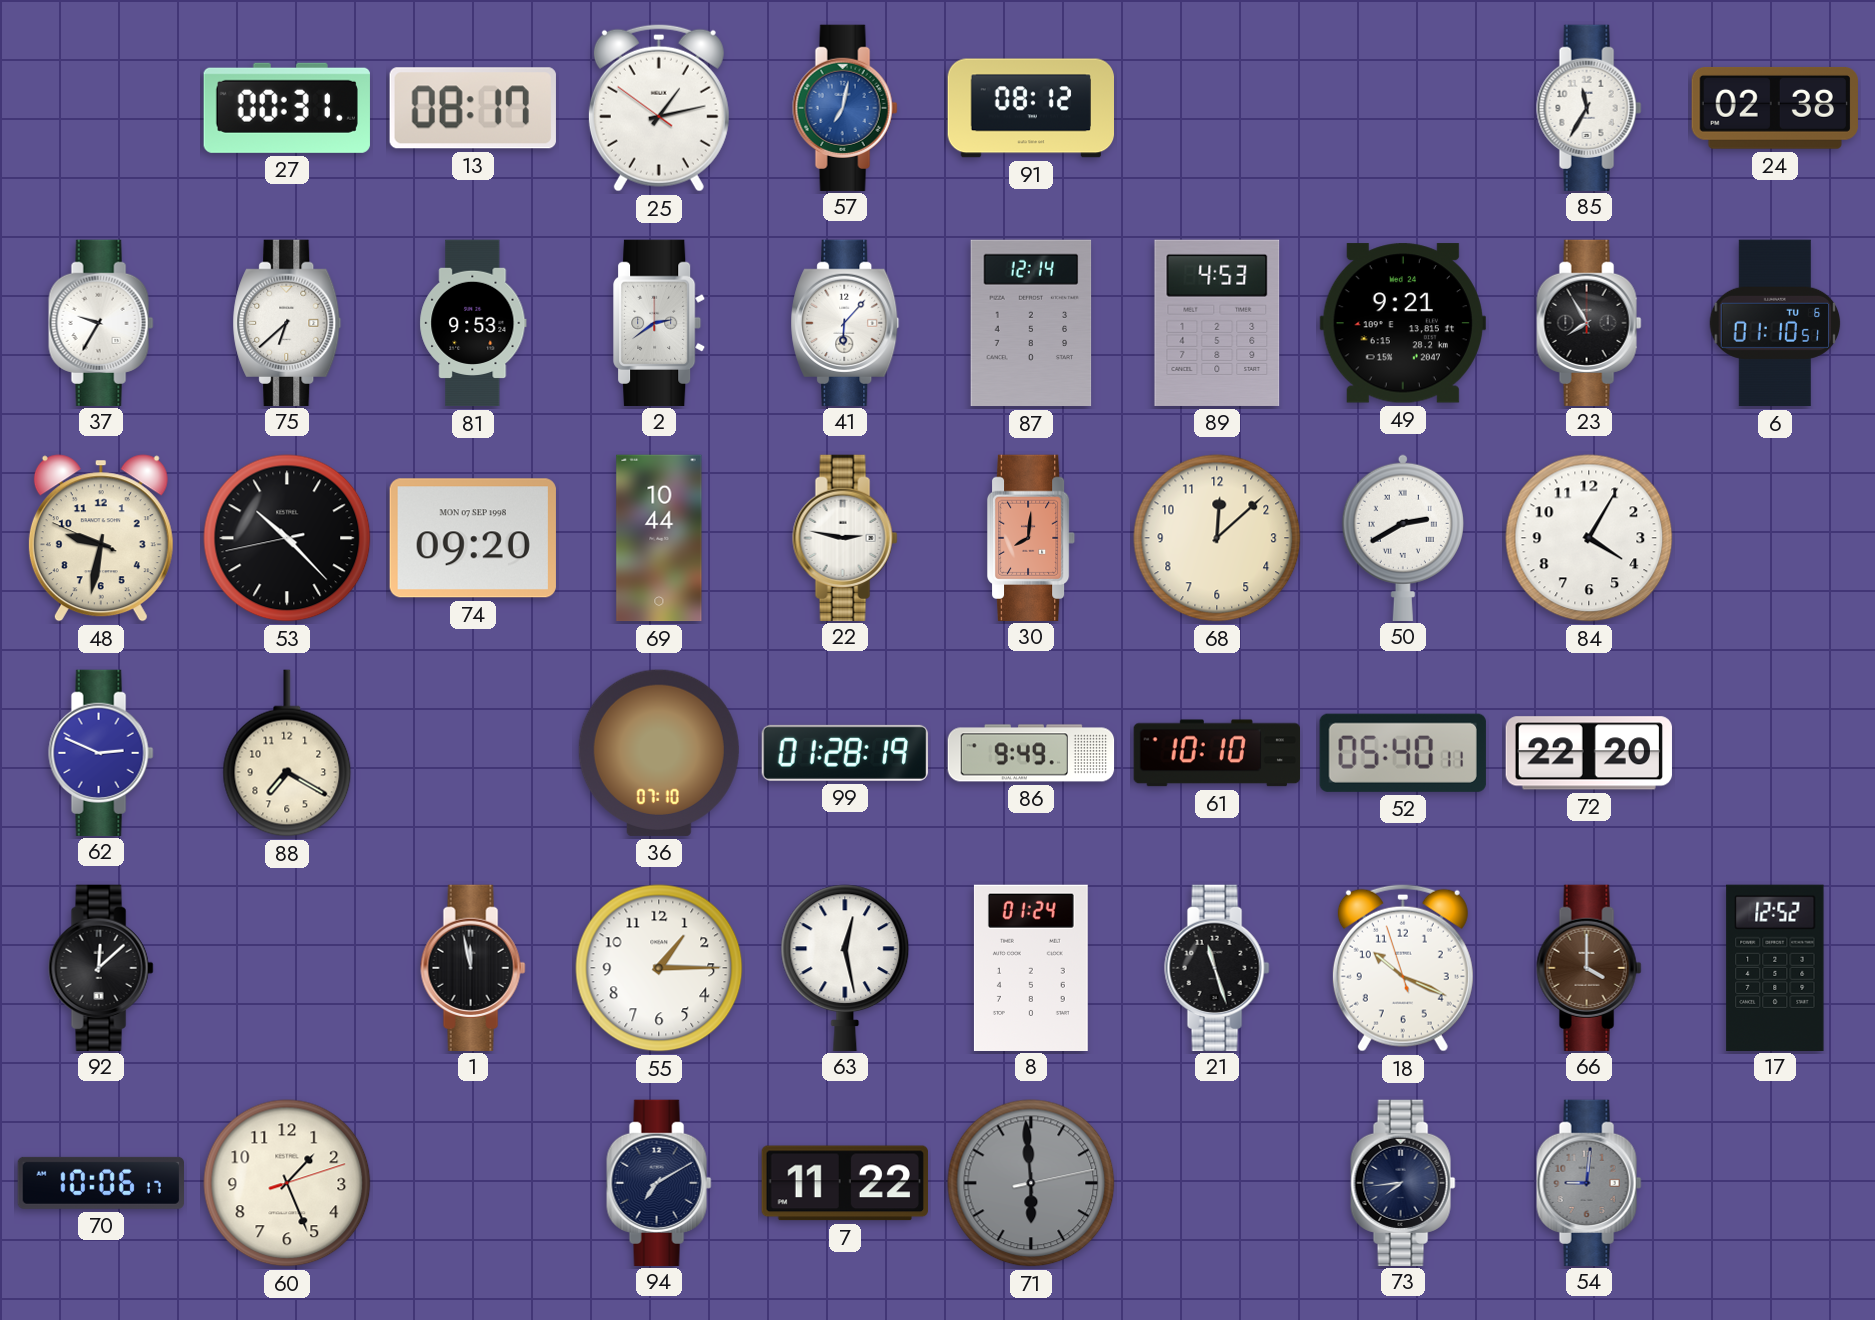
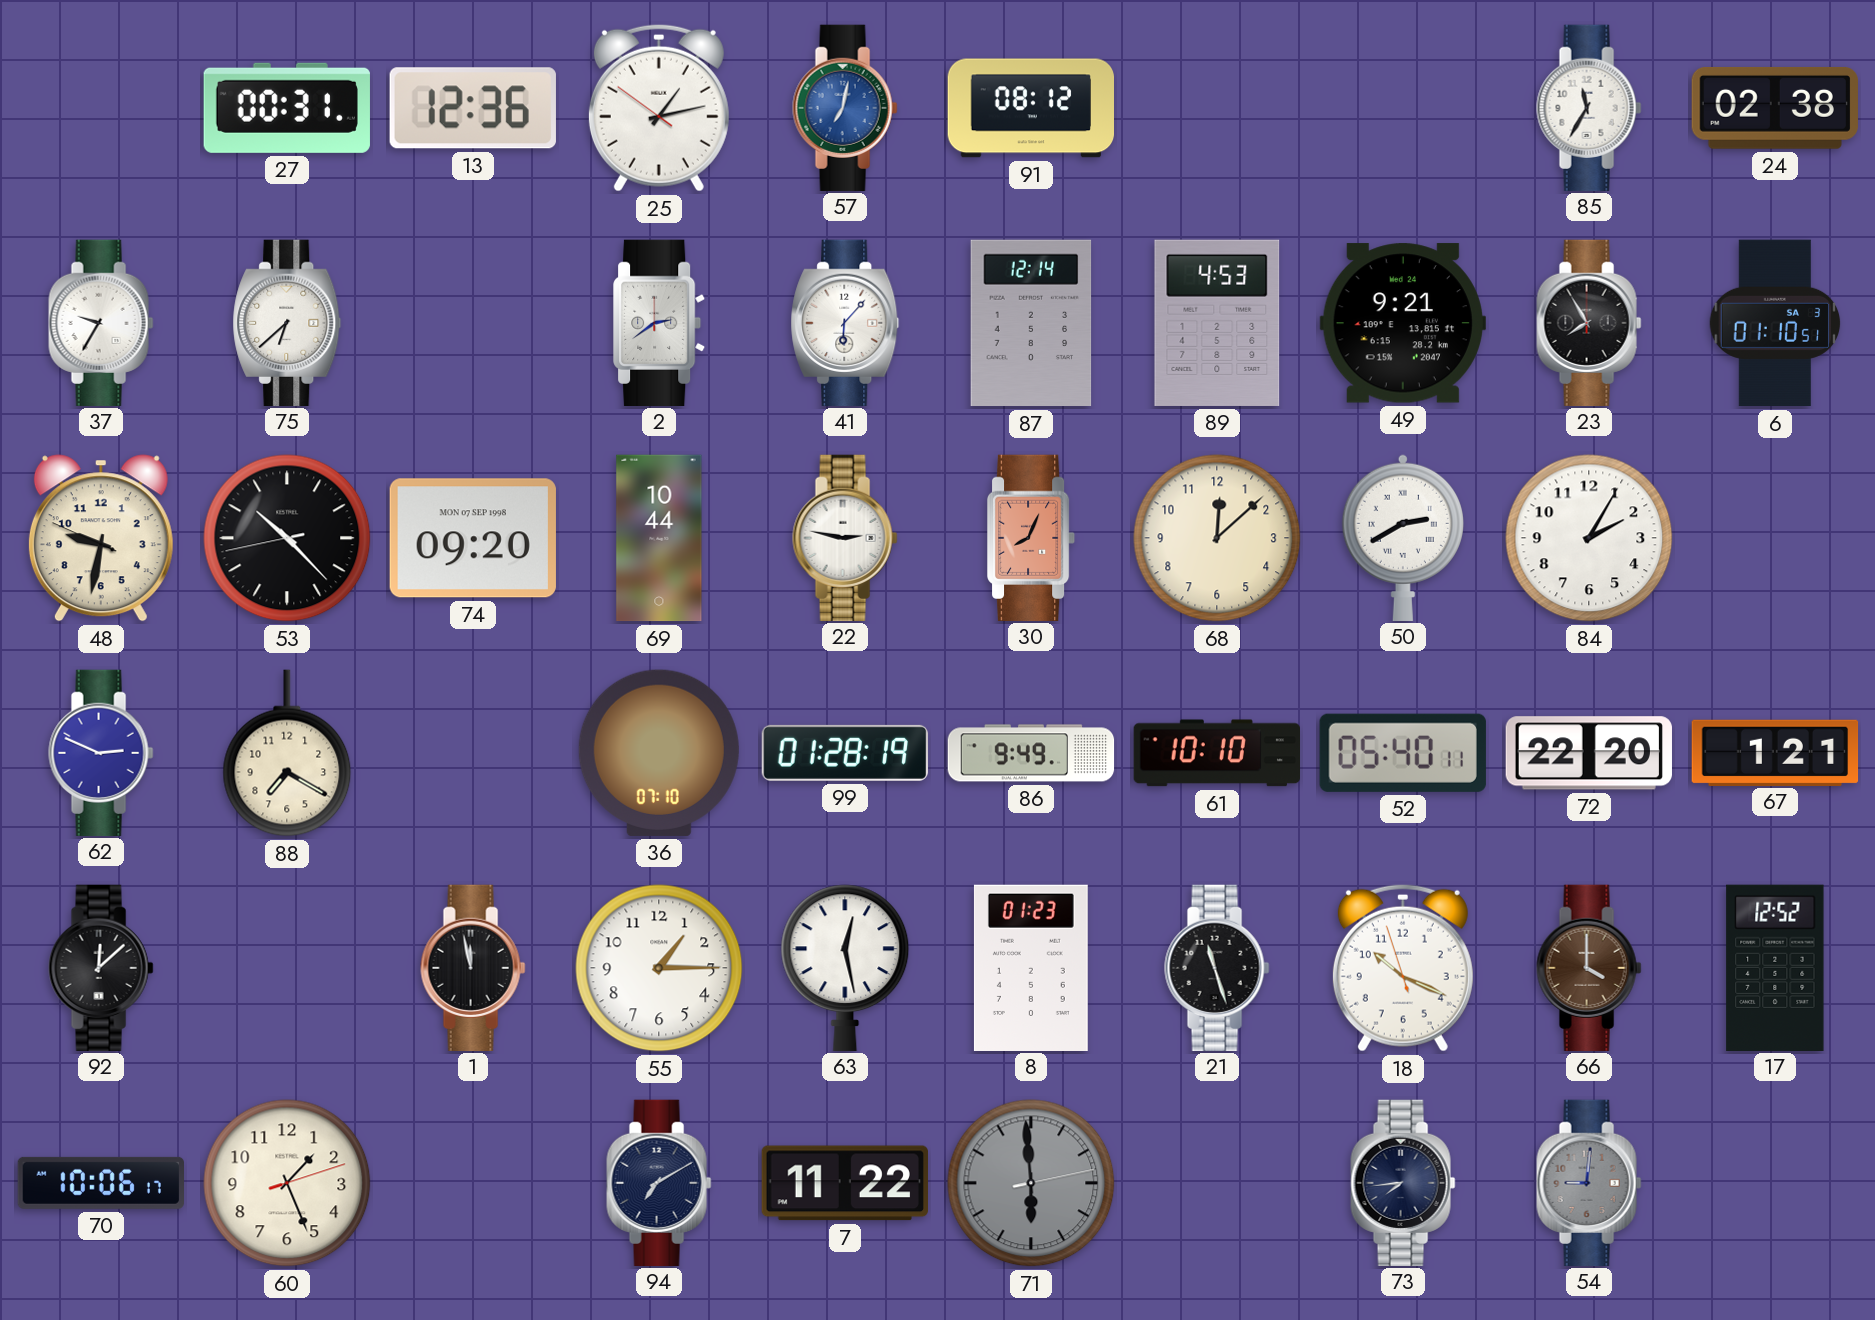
13: 08:17 -> 12:36 (473, 108)
81: 9:53 -> none (473, 323)
6 date: TU 6 -> SA 3 (1775, 323)
30: 8:01 -> 8:04 (1032, 537)
84: 4:05 -> 2:05 (1589, 538)
67: none -> 1:21 (1775, 752)
8: 01:24 -> 01:23 (1031, 967)
